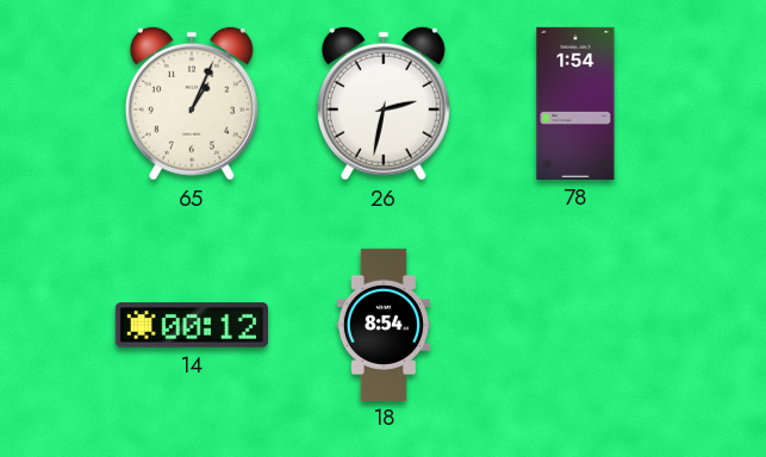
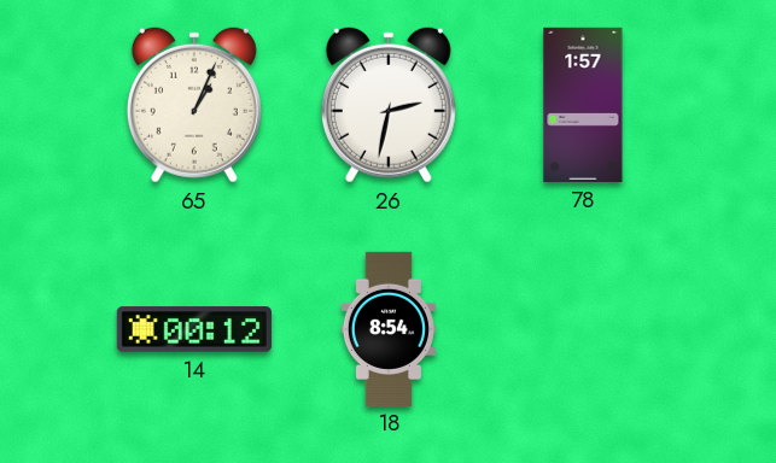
78: 1:54 -> 1:57 (583, 105)
